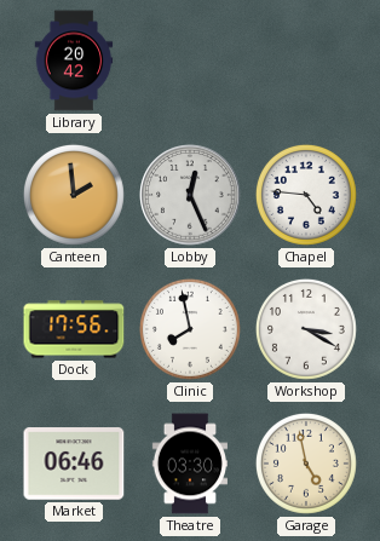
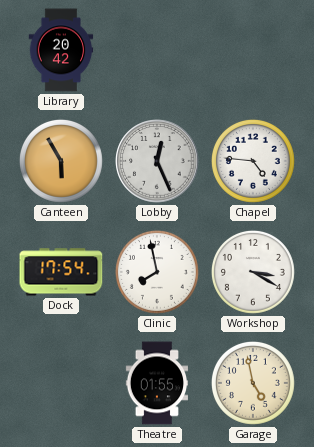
Canteen: 1:59 -> 5:55 (61, 161)
Dock: 17:56 -> 17:54 (61, 272)
Market: 06:46 -> none (74, 464)
Theatre: 03:30 -> 01:55 (156, 383)
